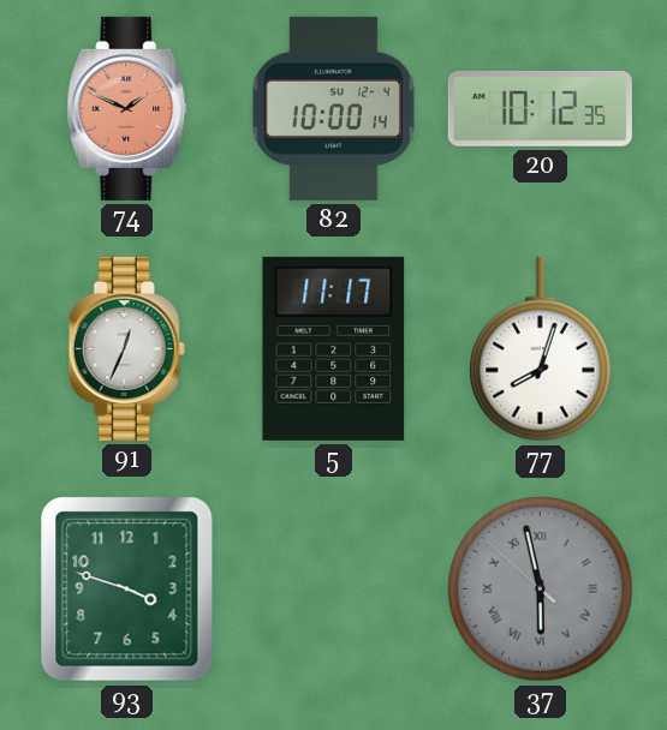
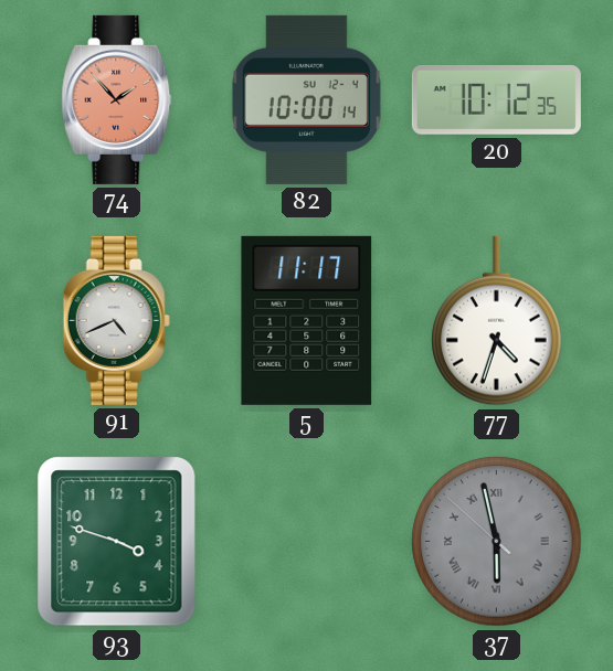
74: 1:49 -> 1:53 (117, 99)
91: 12:34 -> 4:41 (116, 320)
77: 8:03 -> 4:33 (497, 321)
